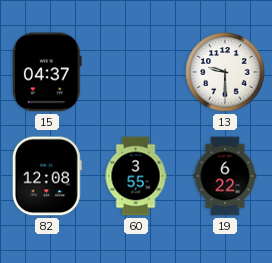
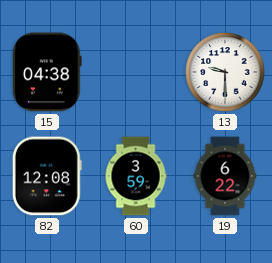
15: 04:37 -> 04:38 (47, 72)
60: 3:55 -> 3:59 (136, 176)
